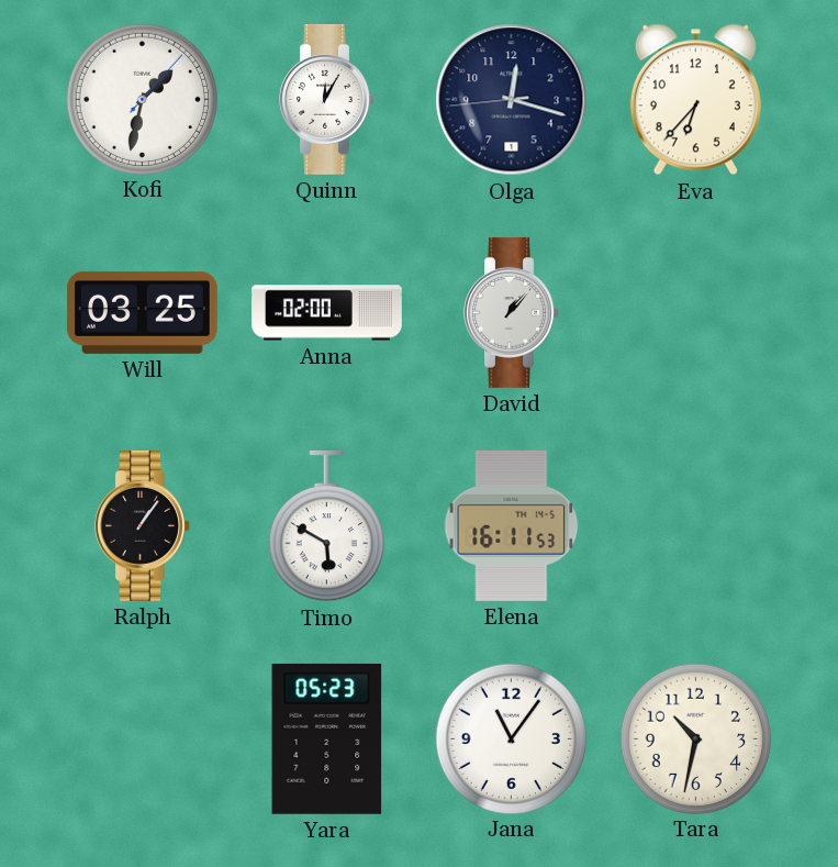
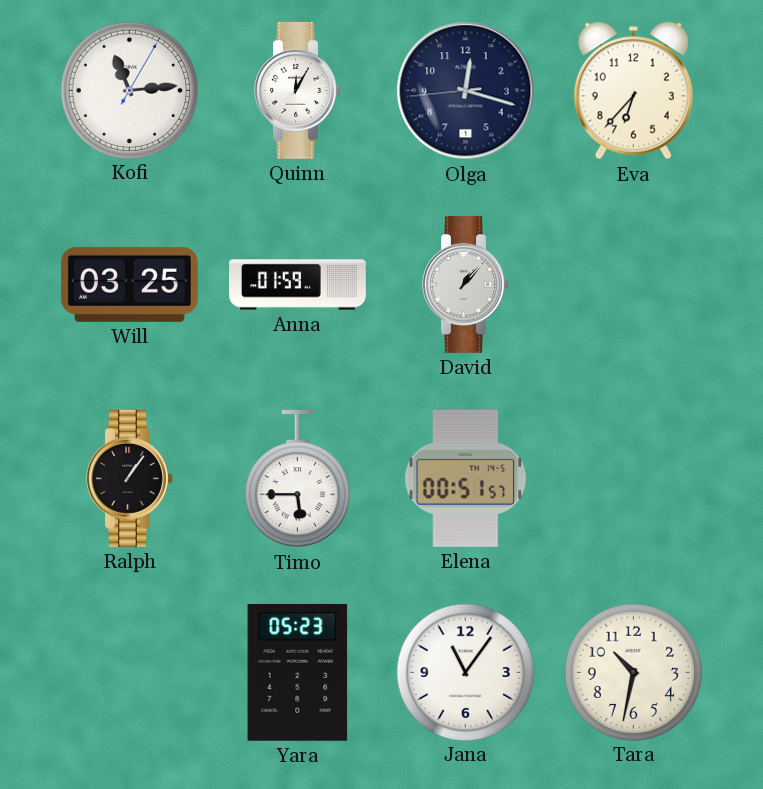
Kofi: 1:32 -> 11:14 (129, 90)
Anna: 02:00 -> 01:59 (298, 285)
Timo: 5:50 -> 5:45 (297, 479)
Elena: 16:11 -> 00:51 (466, 478)
